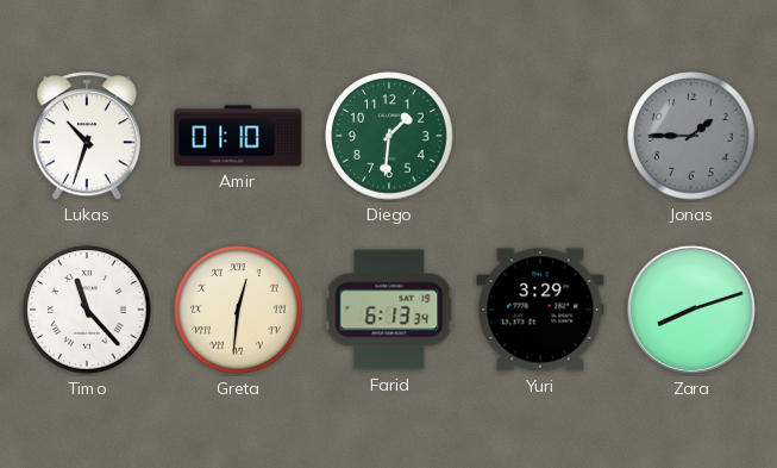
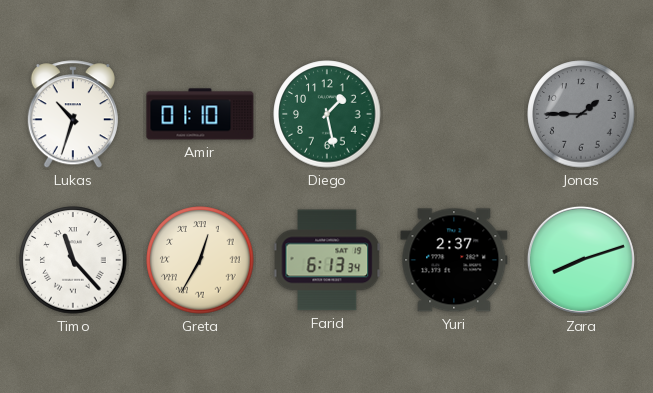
Diego: 1:31 -> 1:28 (327, 114)
Greta: 12:31 -> 12:35 (200, 260)
Yuri: 3:29 -> 2:37 (454, 260)
